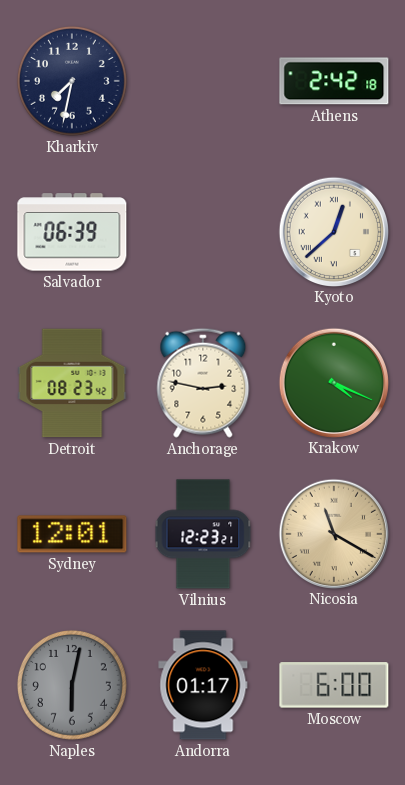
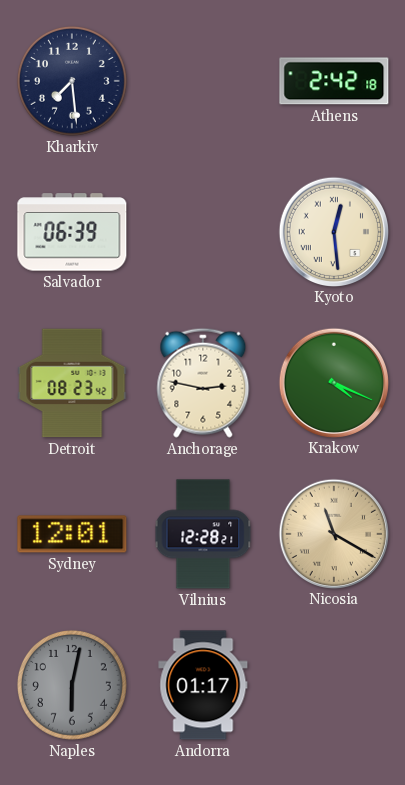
Kharkiv: 7:32 -> 7:29 (72, 81)
Kyoto: 12:38 -> 12:29 (333, 231)
Vilnius: 12:23 -> 12:28 (203, 534)
Moscow: 6:00 -> none (334, 685)
